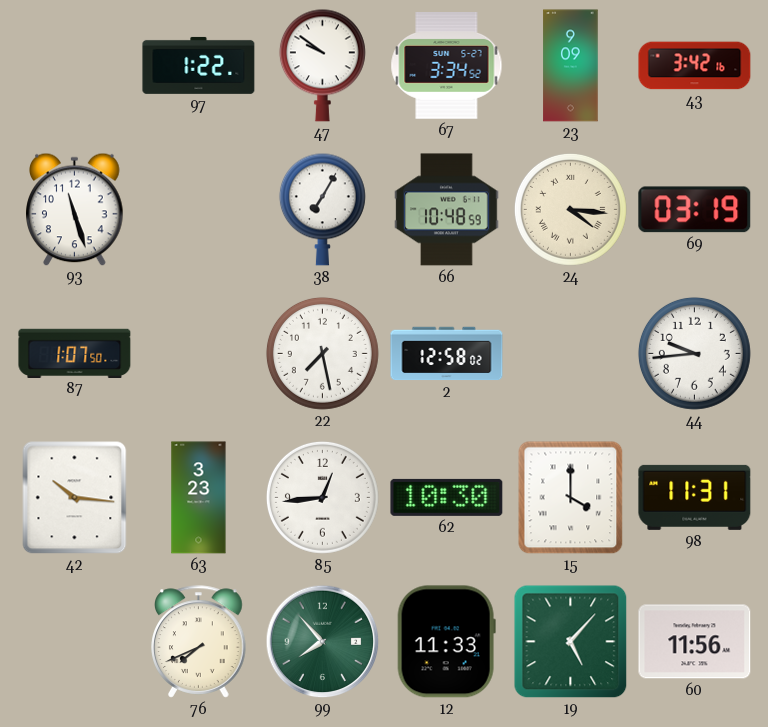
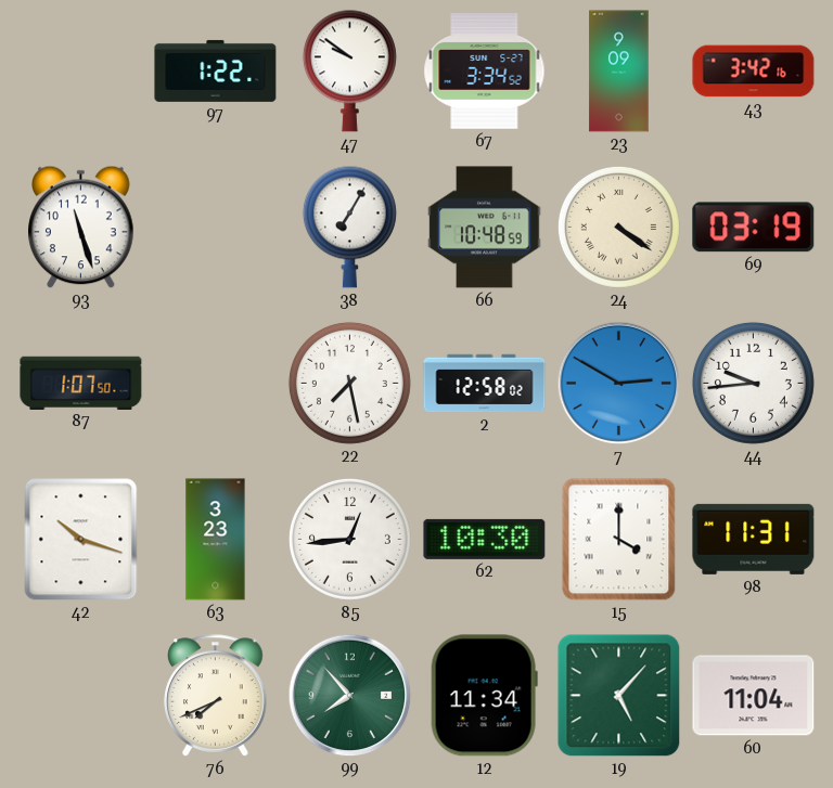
24: 4:16 -> 4:21 (618, 227)
7: none -> 2:50 (619, 384)
42: 10:16 -> 10:18 (81, 540)
12: 11:33 -> 11:34 (484, 696)
60: 11:56 -> 11:04 (754, 696)
